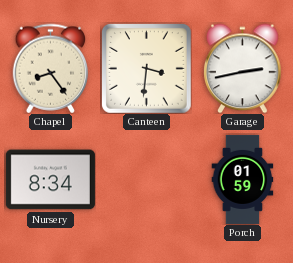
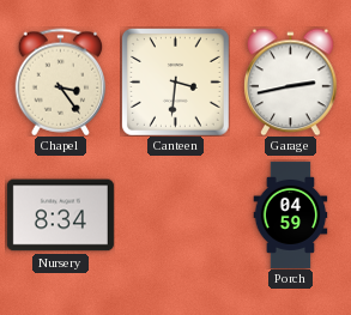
Chapel: 8:24 -> 3:24 (61, 81)
Porch: 01:59 -> 04:59 (291, 214)
